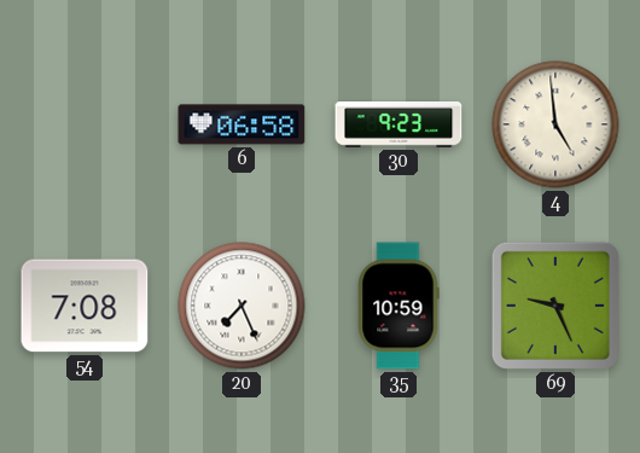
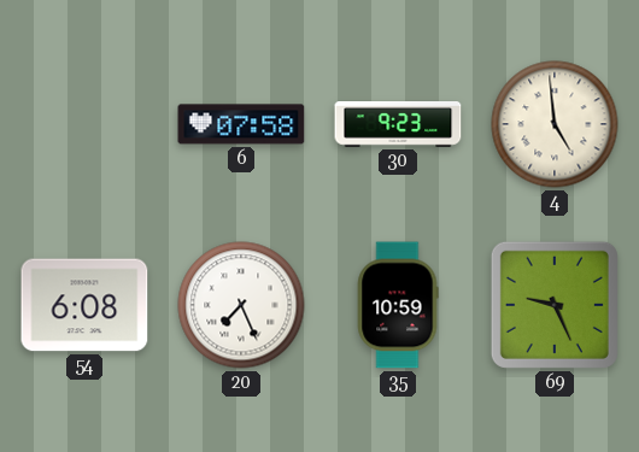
6: 06:58 -> 07:58 (241, 124)
54: 7:08 -> 6:08 (84, 305)
